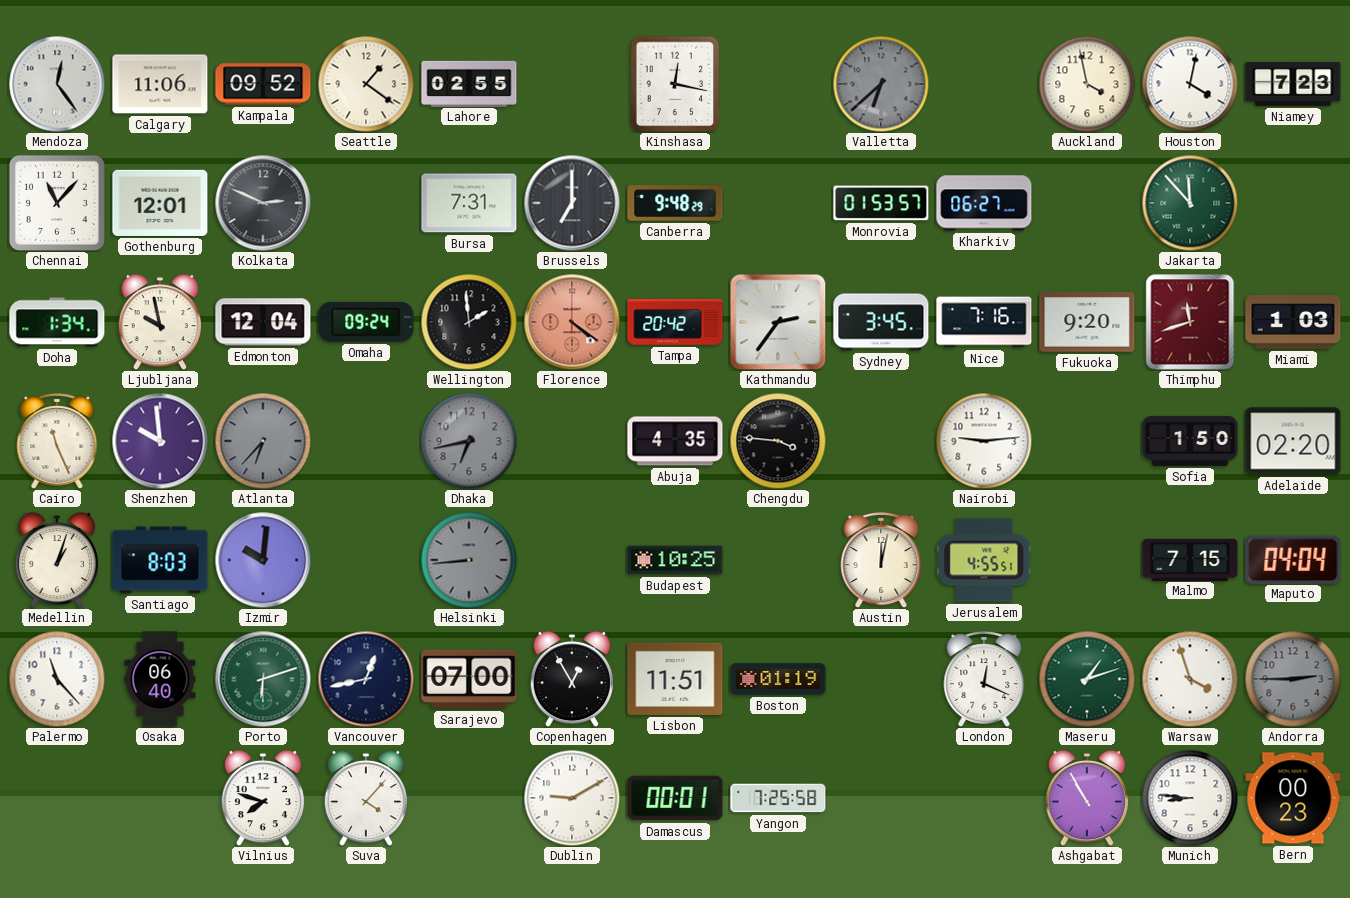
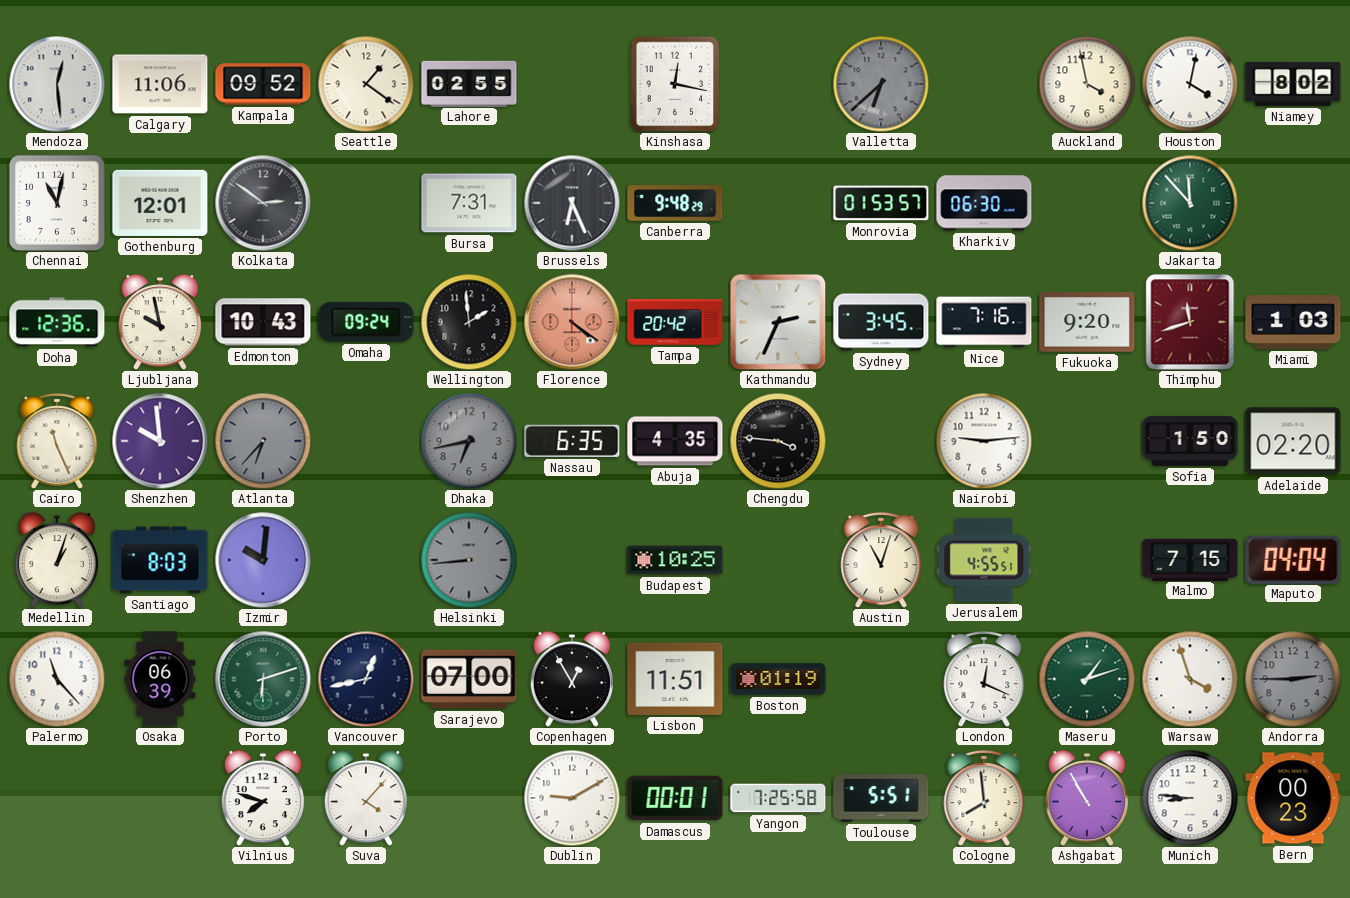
Mendoza: 12:24 -> 12:29 (57, 84)
Niamey: 7:23 -> 8:02 (1293, 84)
Chennai: 11:07 -> 11:02 (57, 203)
Kolkata: 2:49 -> 2:51 (263, 203)
Brussels: 7:00 -> 6:26 (572, 203)
Kharkiv: 06:27 -> 06:30 (984, 203)
Doha: 1:34 -> 12:36 (57, 322)
Edmonton: 12:04 -> 10:43 (263, 322)
Kathmandu: 2:36 -> 2:34 (778, 322)
Nassau: none -> 6:35 (572, 441)
Austin: 12:02 -> 11:03 (881, 561)
Osaka: 06:40 -> 06:39 (160, 679)
Toulouse: none -> 5:51 (881, 798)
Cologne: none -> 7:59 (984, 799)
